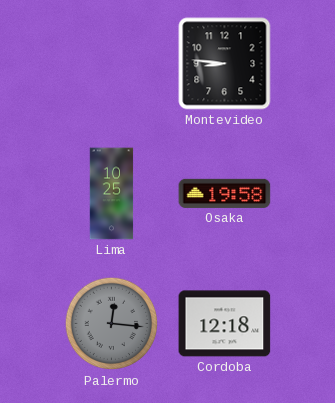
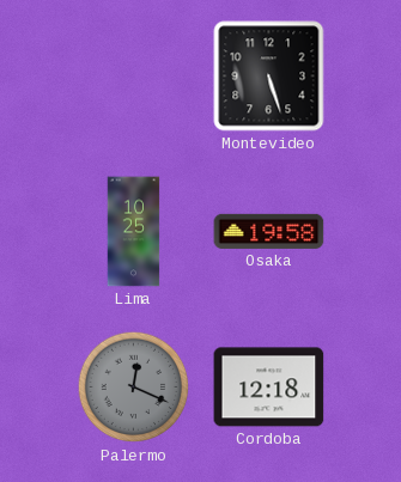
Montevideo: 8:46 -> 5:27 (269, 77)
Palermo: 12:16 -> 12:19 (134, 388)
